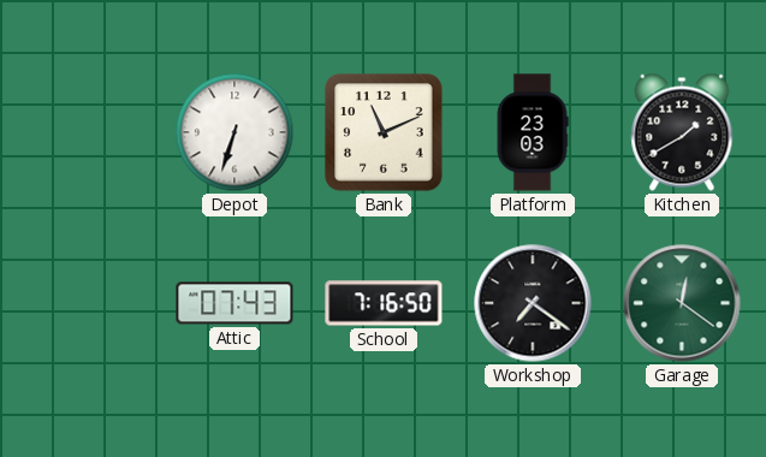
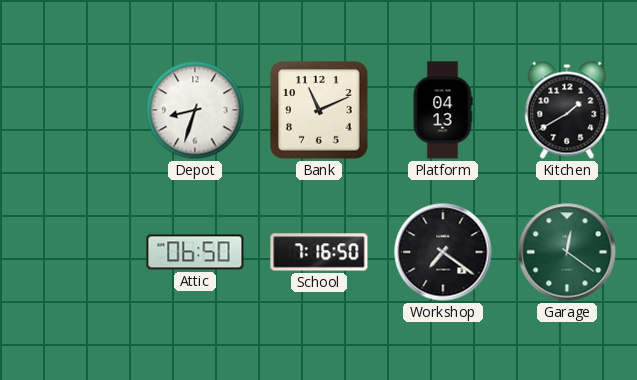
Depot: 6:33 -> 8:33 (195, 110)
Platform: 23:03 -> 04:13 (443, 110)
Attic: 07:43 -> 06:50 (195, 252)
